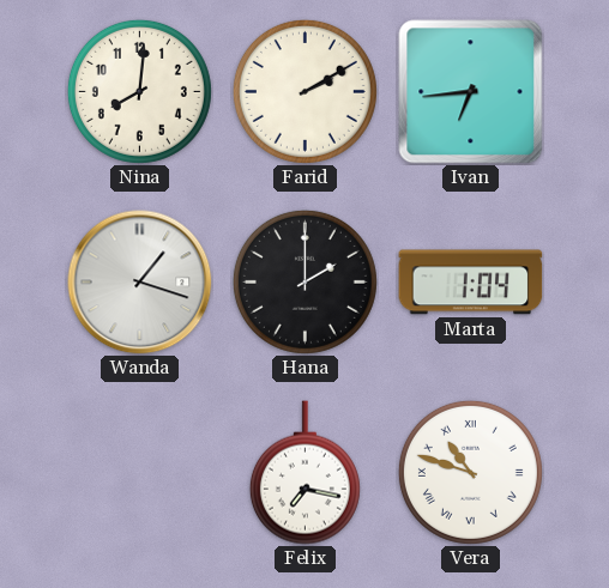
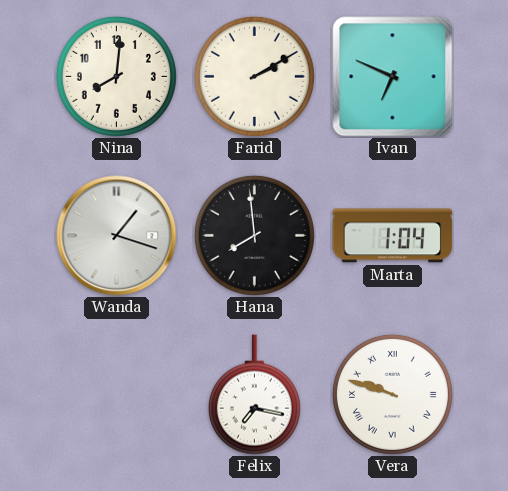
Ivan: 6:44 -> 6:49 (393, 77)
Hana: 2:00 -> 7:59 (254, 235)
Vera: 10:48 -> 9:48 (392, 394)
